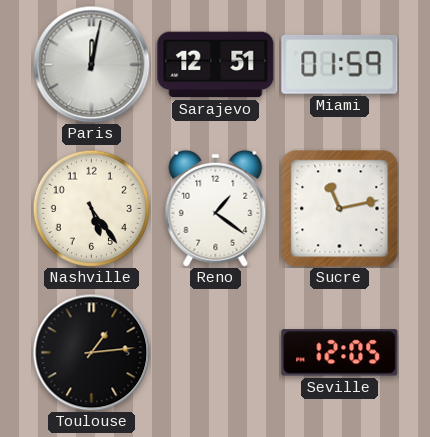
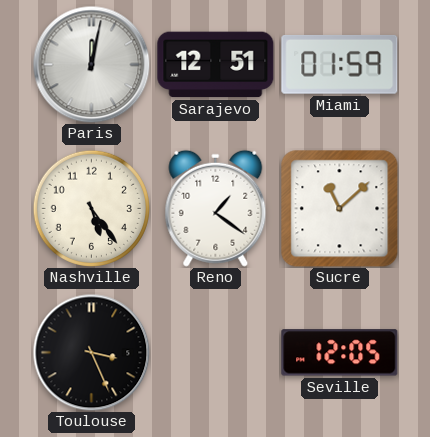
Sucre: 11:13 -> 11:08 (340, 209)
Toulouse: 1:14 -> 3:26 (91, 352)
